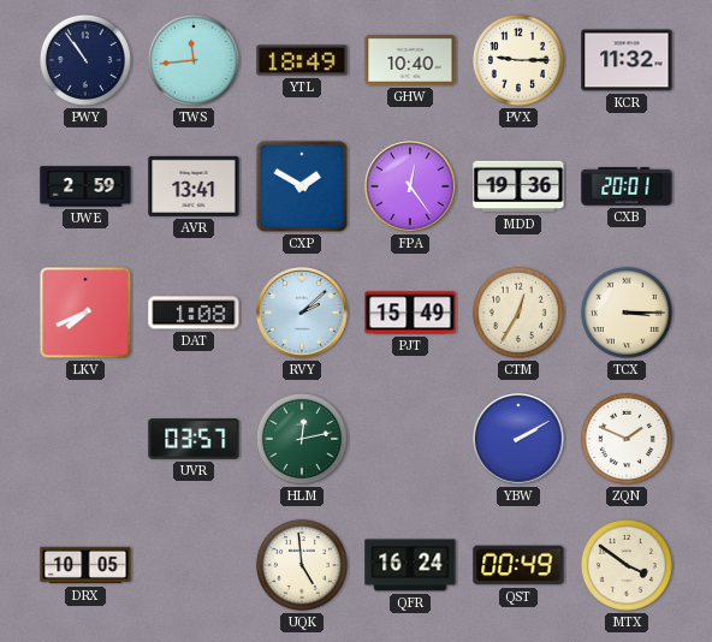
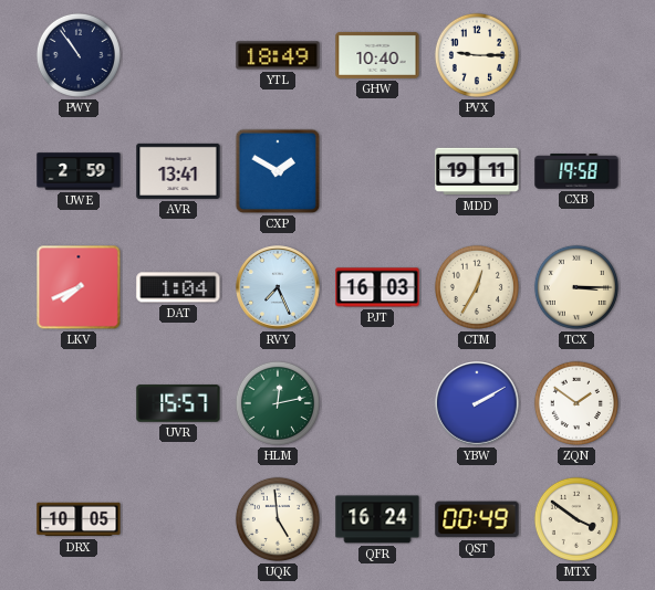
TWS: 11:44 -> none (194, 60)
KCR: 11:32 -> none (627, 60)
FPA: 12:24 -> none (410, 186)
MDD: 19:36 -> 19:11 (477, 171)
CXB: 20:01 -> 19:58 (576, 171)
DAT: 1:08 -> 1:04 (178, 287)
RVY: 2:08 -> 7:26 (278, 287)
PJT: 15:49 -> 16:03 (377, 287)
UVR: 03:57 -> 15:57 (178, 403)
ZQN: 1:49 -> 1:51 (576, 403)
